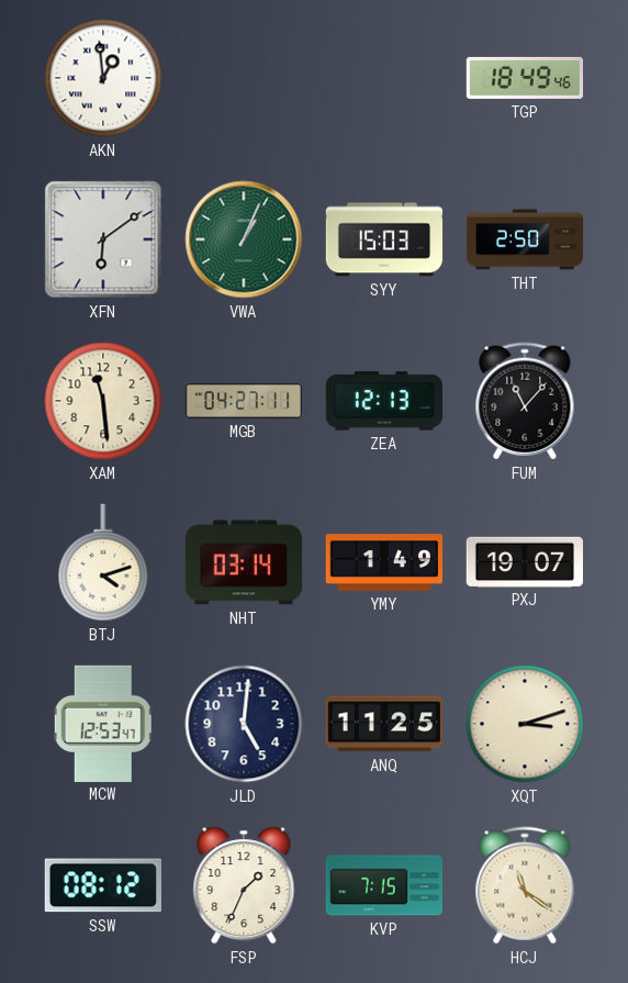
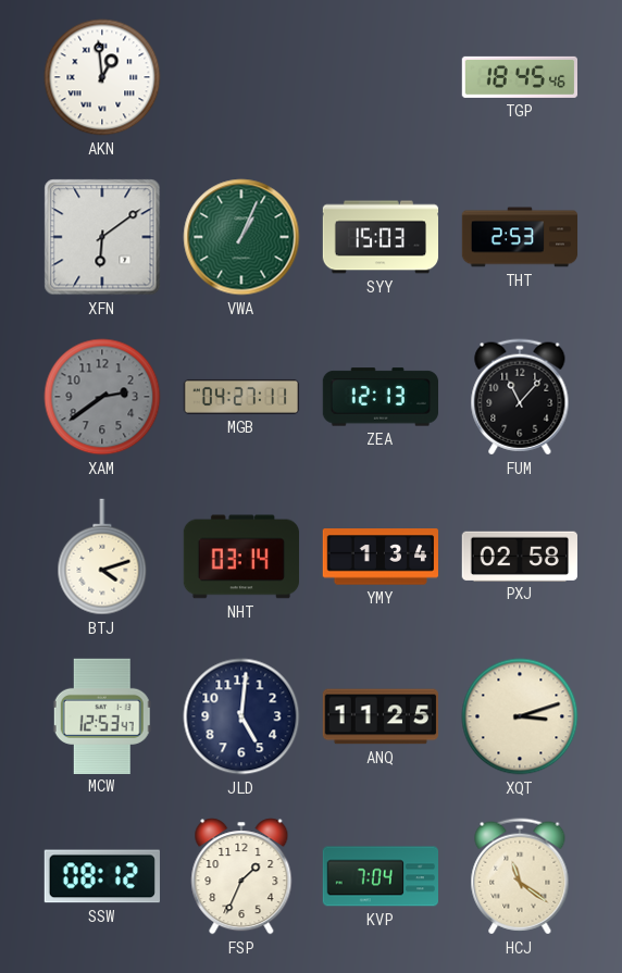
TGP: 18:49 -> 18:45 (519, 77)
THT: 2:50 -> 2:53 (520, 237)
XAM: 11:29 -> 2:39 (102, 397)
XAM dial: cream -> grey (102, 397)
YMY: 1:49 -> 1:34 (380, 557)
PXJ: 19:07 -> 02:58 (520, 556)
KVP: 7:15 -> 7:04 (380, 876)
